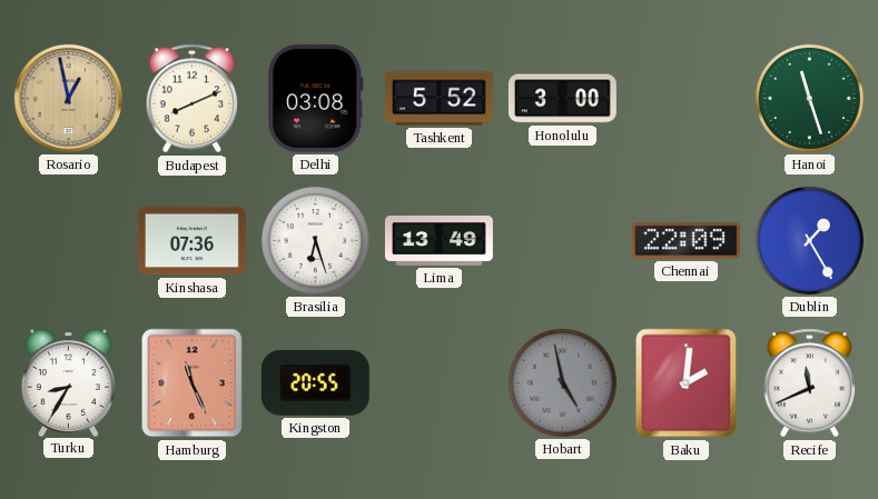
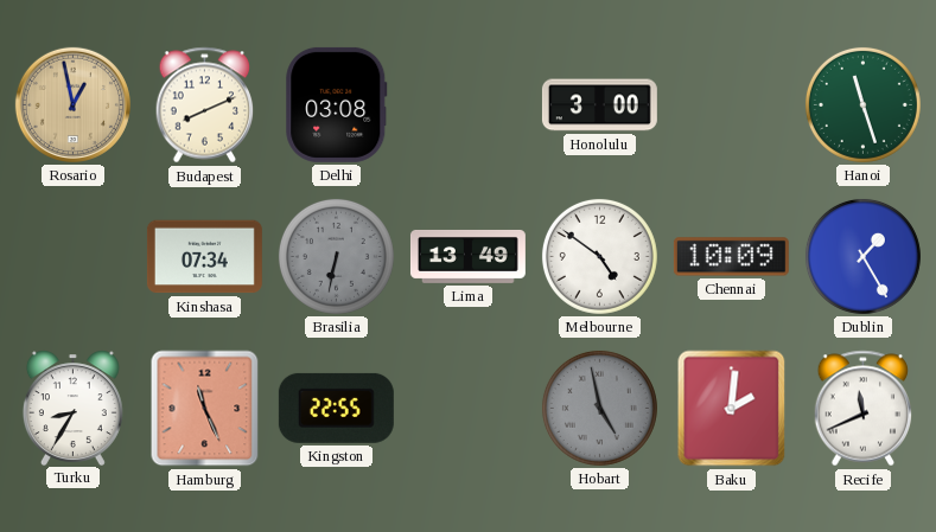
Tashkent: 5:52 -> none (438, 99)
Kinshasa: 07:36 -> 07:34 (204, 257)
Brasilia: 6:27 -> 6:32 (336, 256)
Brasilia dial: white -> grey (336, 256)
Melbourne: none -> 4:51 (599, 256)
Chennai: 22:09 -> 10:09 (731, 257)
Kingston: 20:55 -> 22:55 (336, 408)
